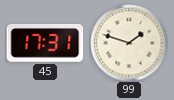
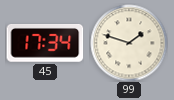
45: 17:31 -> 17:34 (45, 44)
